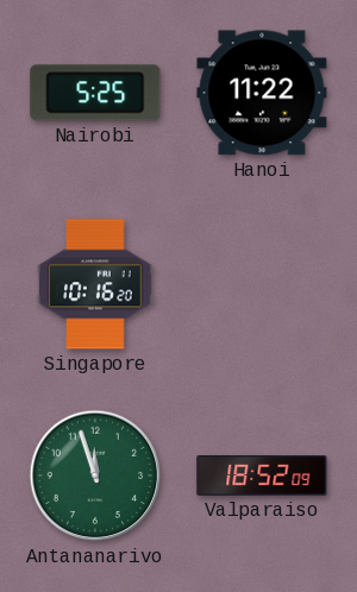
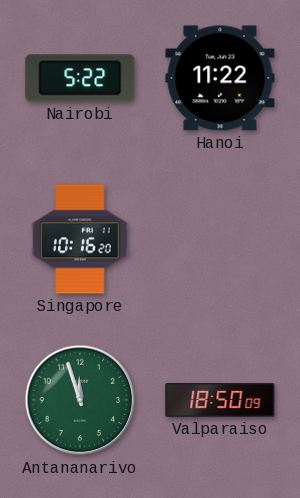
Nairobi: 5:25 -> 5:22 (80, 78)
Valparaiso: 18:52 -> 18:50 (220, 400)
